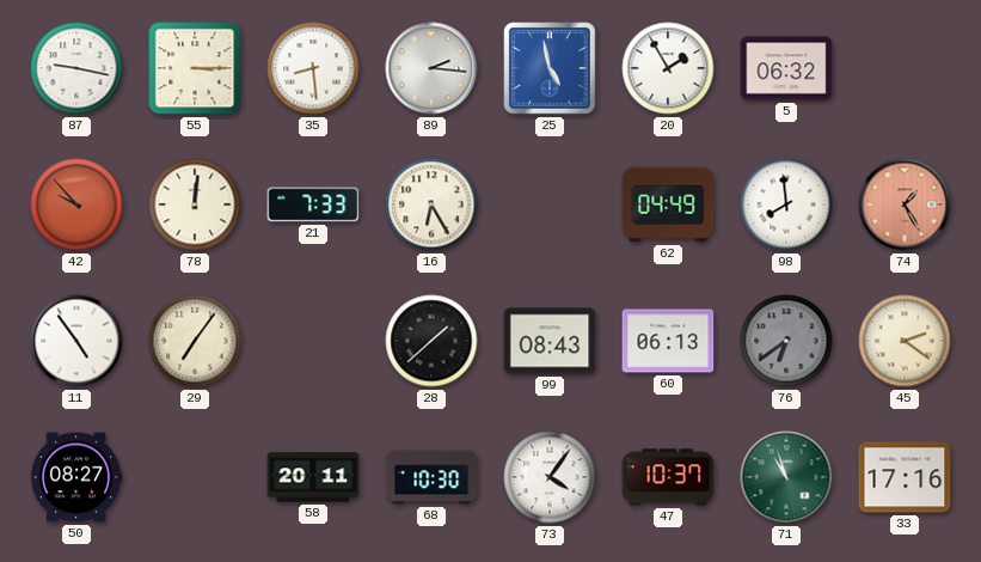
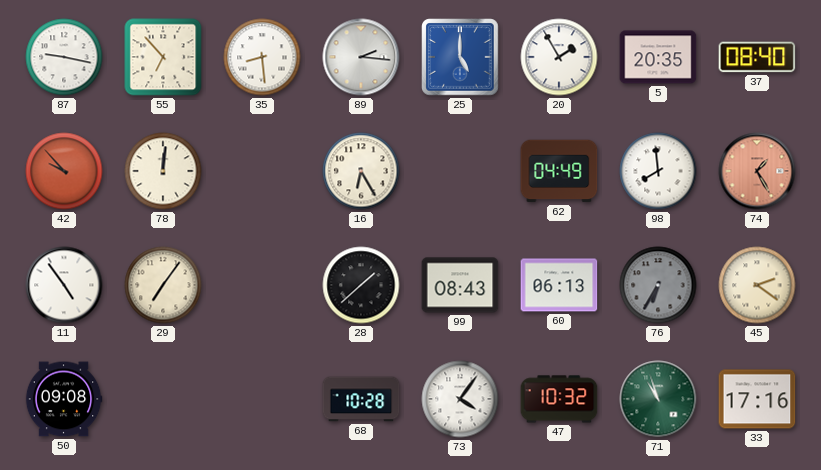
55: 3:15 -> 6:53 (163, 57)
25: 4:58 -> 5:00 (460, 57)
5: 06:32 -> 20:35 (658, 57)
37: none -> 08:40 (757, 57)
21: 7:33 -> none (313, 204)
76: 6:39 -> 6:35 (658, 285)
50: 08:27 -> 09:08 (64, 399)
58: 20:11 -> none (313, 477)
68: 10:30 -> 10:28 (361, 399)
47: 10:37 -> 10:32 (559, 399)
